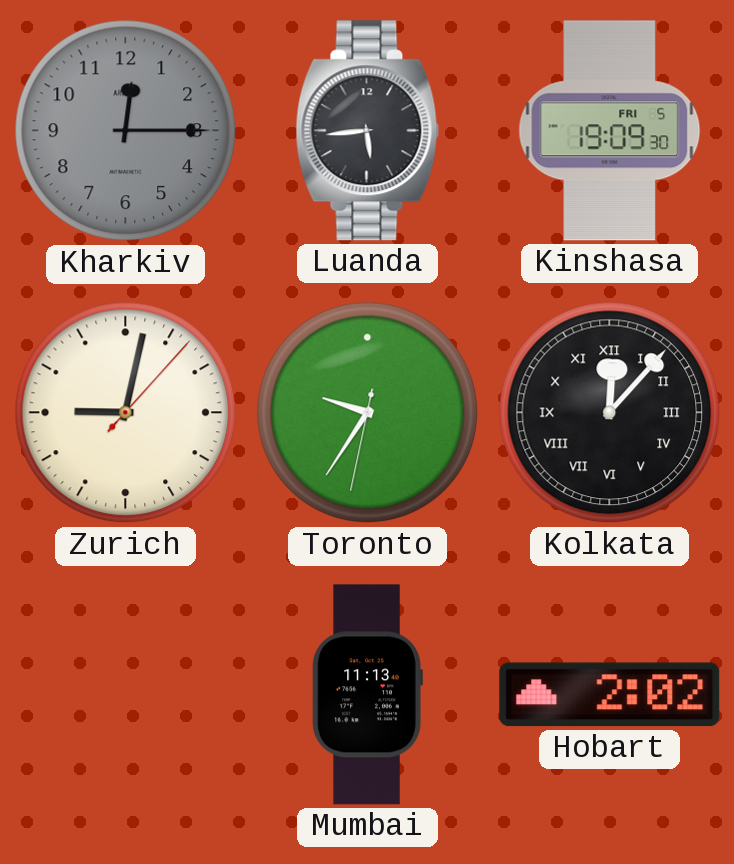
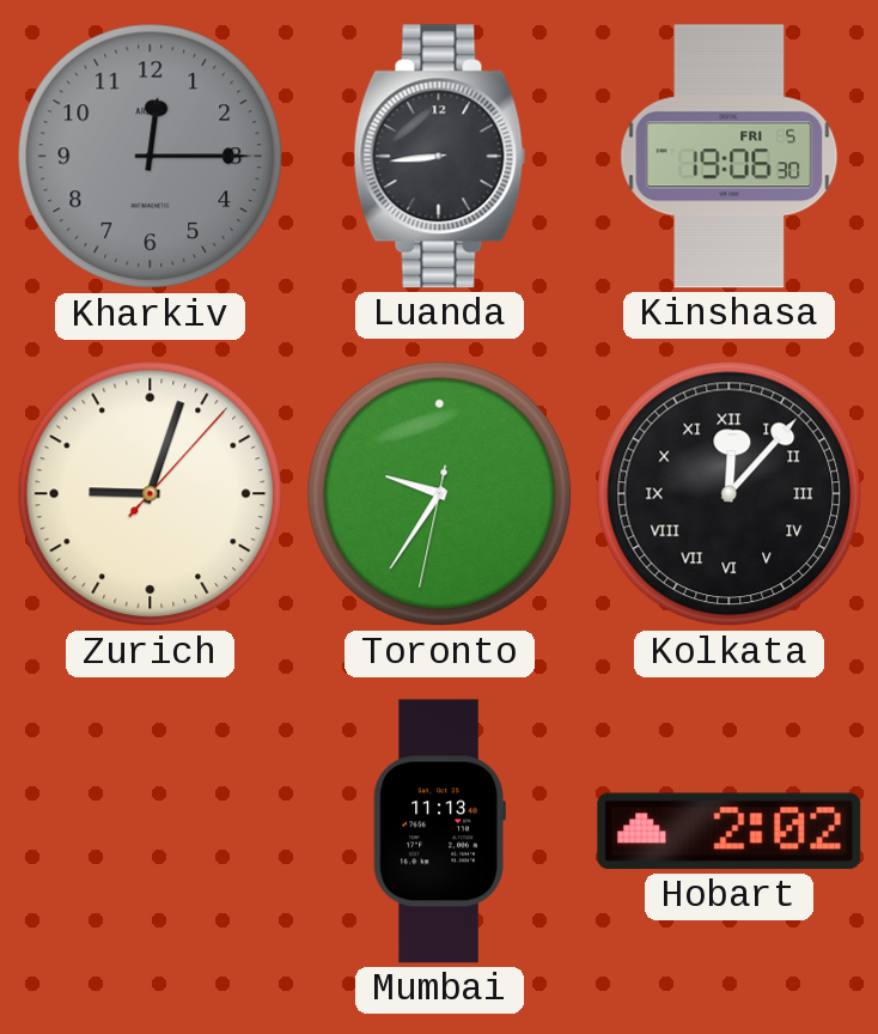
Luanda: 5:44 -> 8:44 (440, 157)
Kinshasa: 19:09 -> 19:06 (730, 157)
Zurich: 9:02 -> 9:03 (151, 494)
